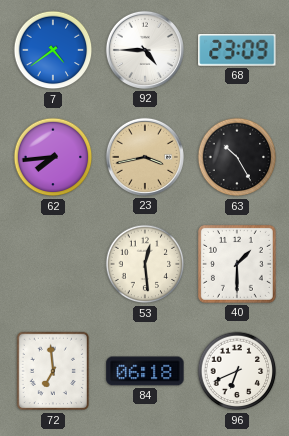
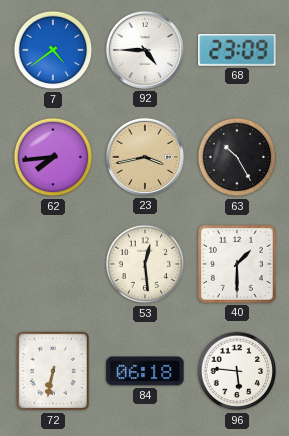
72: 6:59 -> 6:32 (53, 371)
96: 6:41 -> 5:46 (237, 371)
